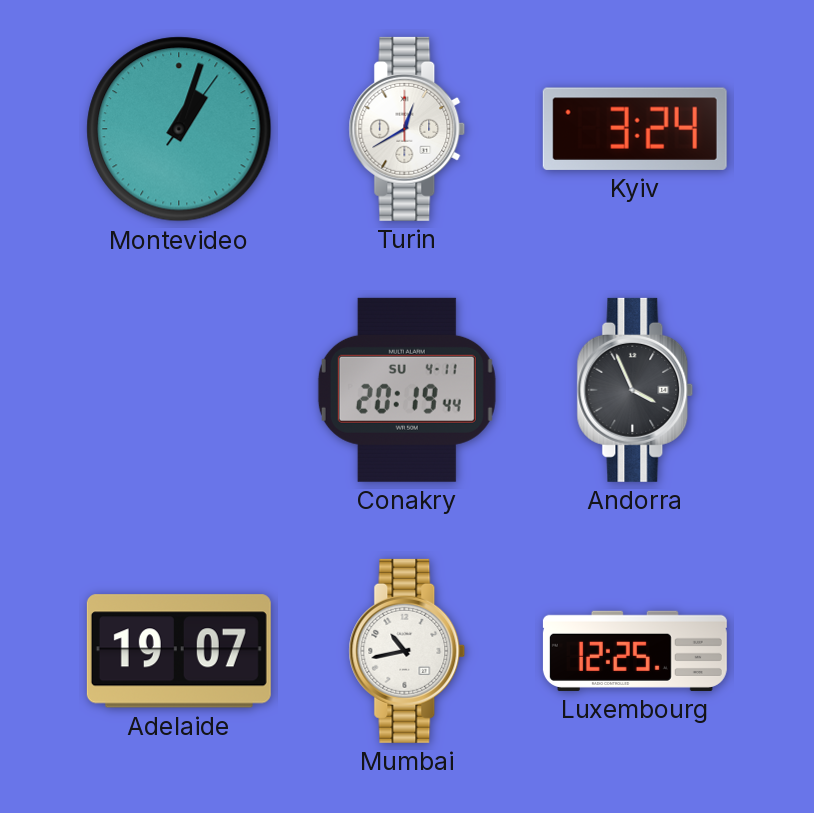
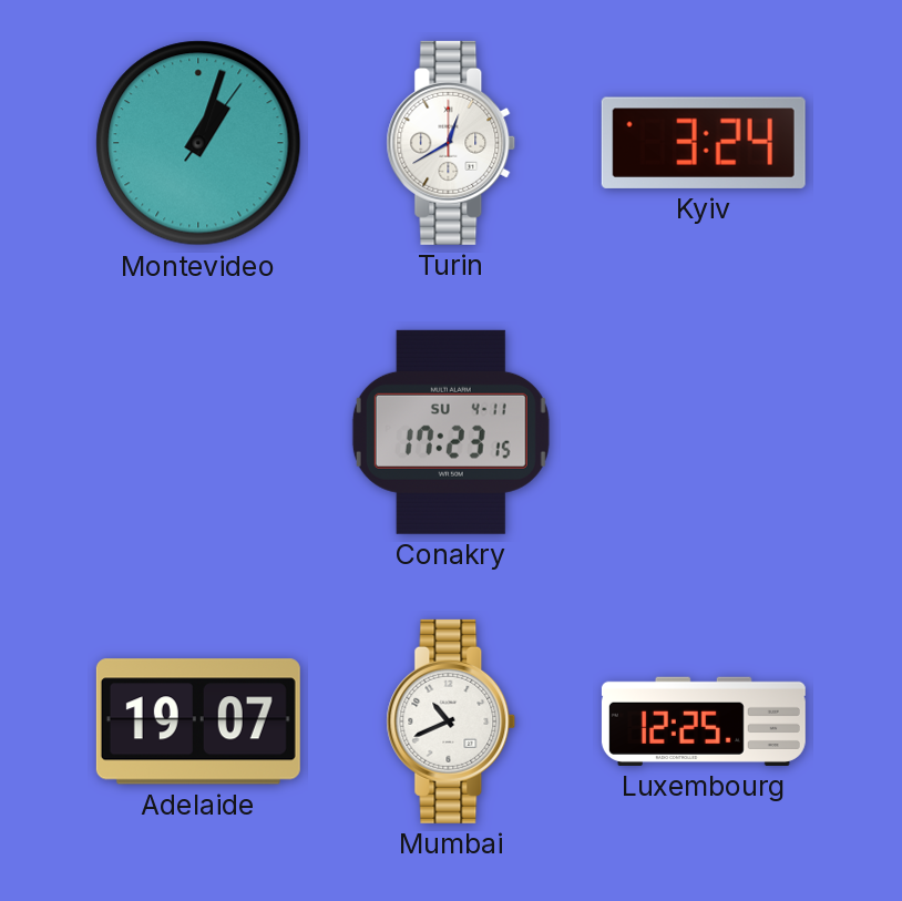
Conakry: 20:19 -> 17:23 (451, 432)
Andorra: 3:56 -> none (635, 390)
Mumbai: 10:43 -> 10:41 (451, 721)
